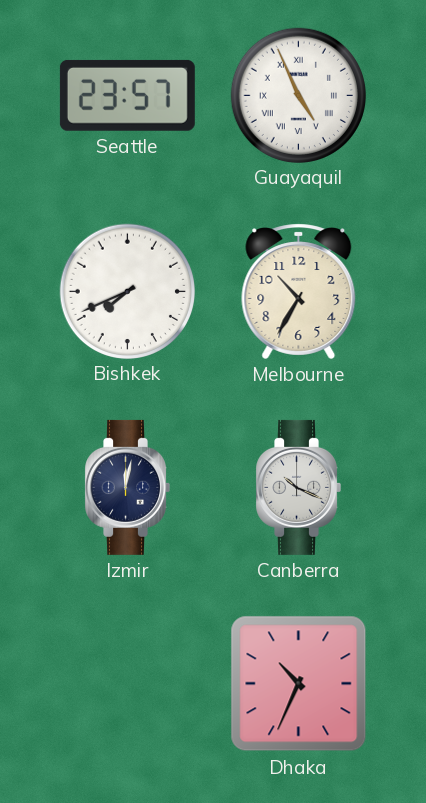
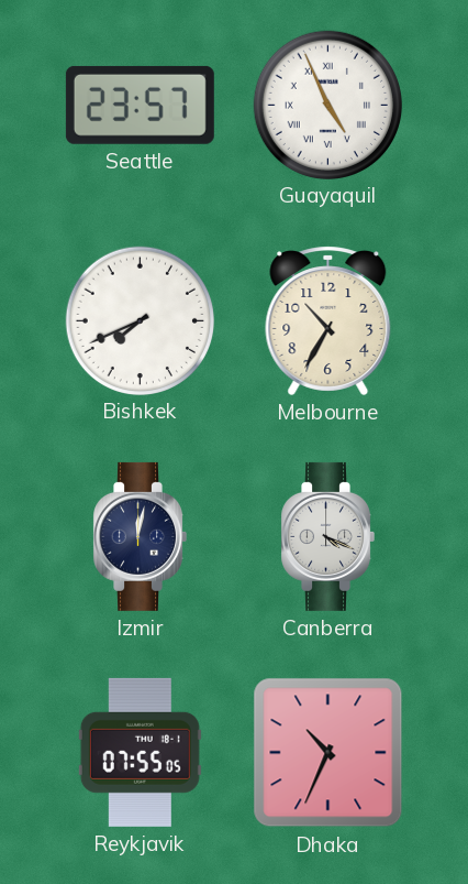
Canberra: 10:19 -> 4:19 (327, 536)
Reykjavik: none -> 07:55 (140, 752)
